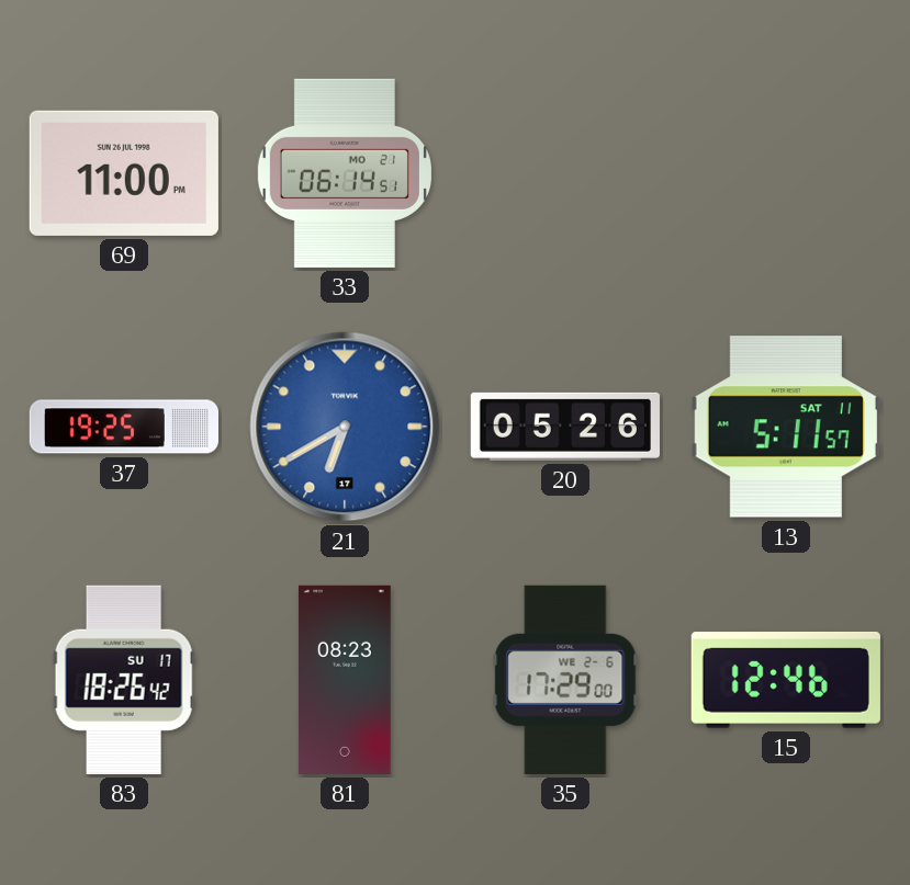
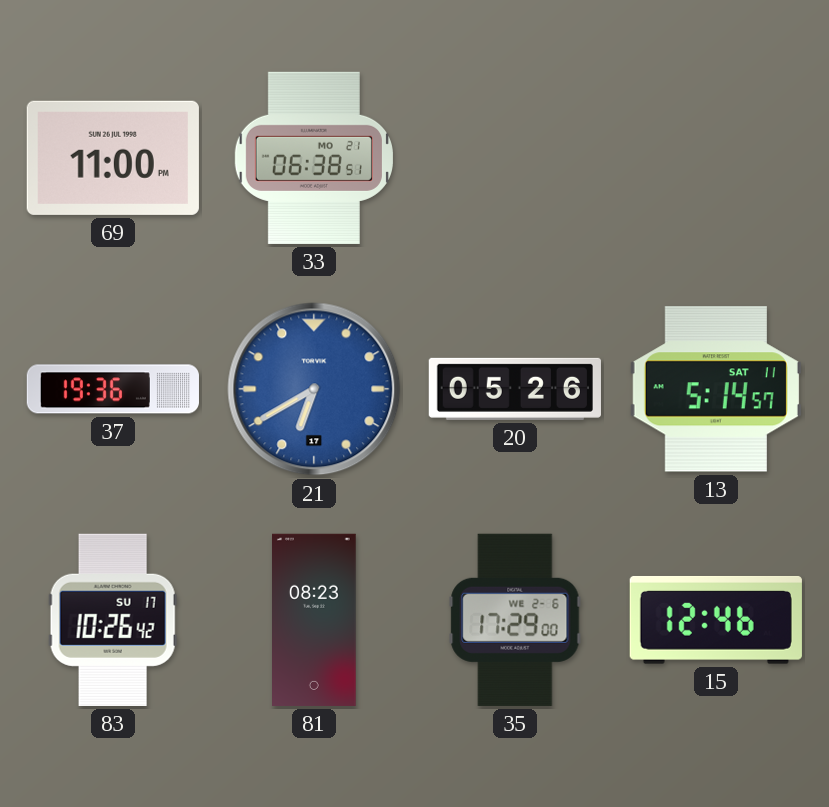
33: 06:14 -> 06:38 (314, 158)
37: 19:25 -> 19:36 (113, 389)
13: 5:11 -> 5:14 (716, 389)
83: 18:26 -> 10:26 (113, 620)
